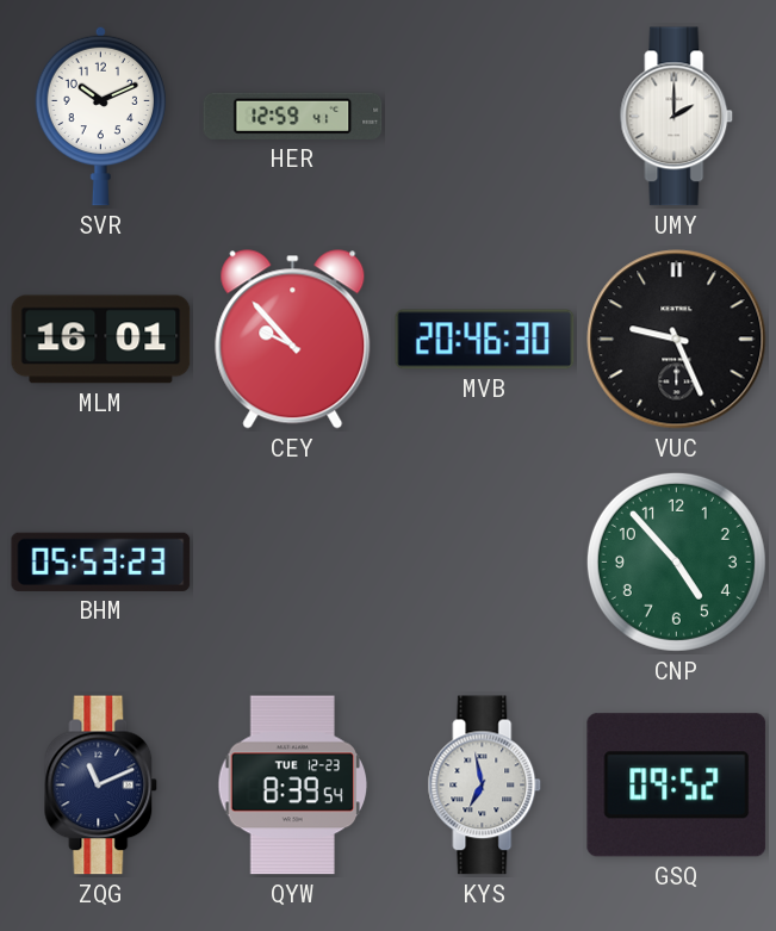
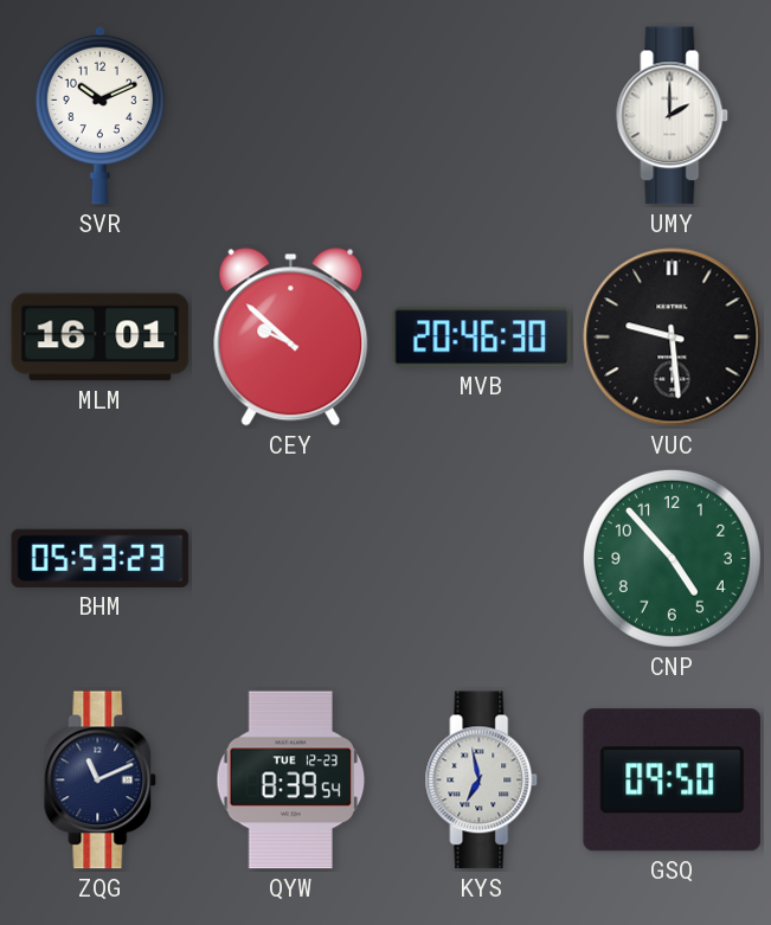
HER: 12:59 -> none (293, 116)
CEY: 9:53 -> 9:52 (291, 338)
VUC: 9:26 -> 9:29 (673, 338)
GSQ: 09:52 -> 09:50 (673, 781)
